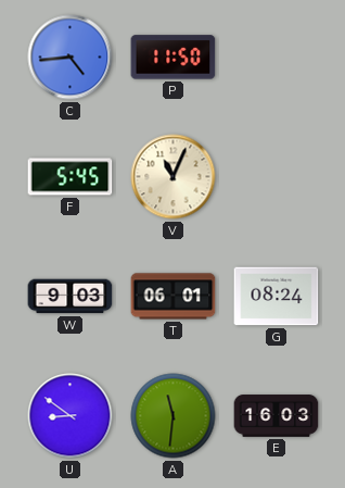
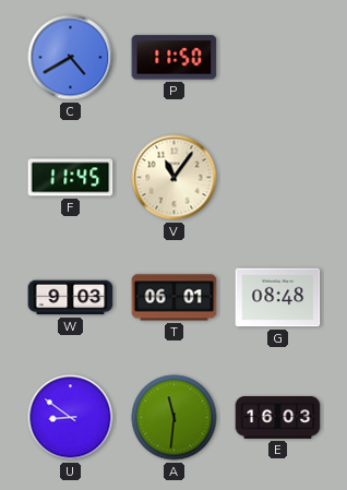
C: 4:44 -> 4:40 (71, 58)
F: 5:45 -> 11:45 (71, 178)
V: 11:04 -> 11:06 (175, 178)
G: 08:24 -> 08:48 (278, 298)
